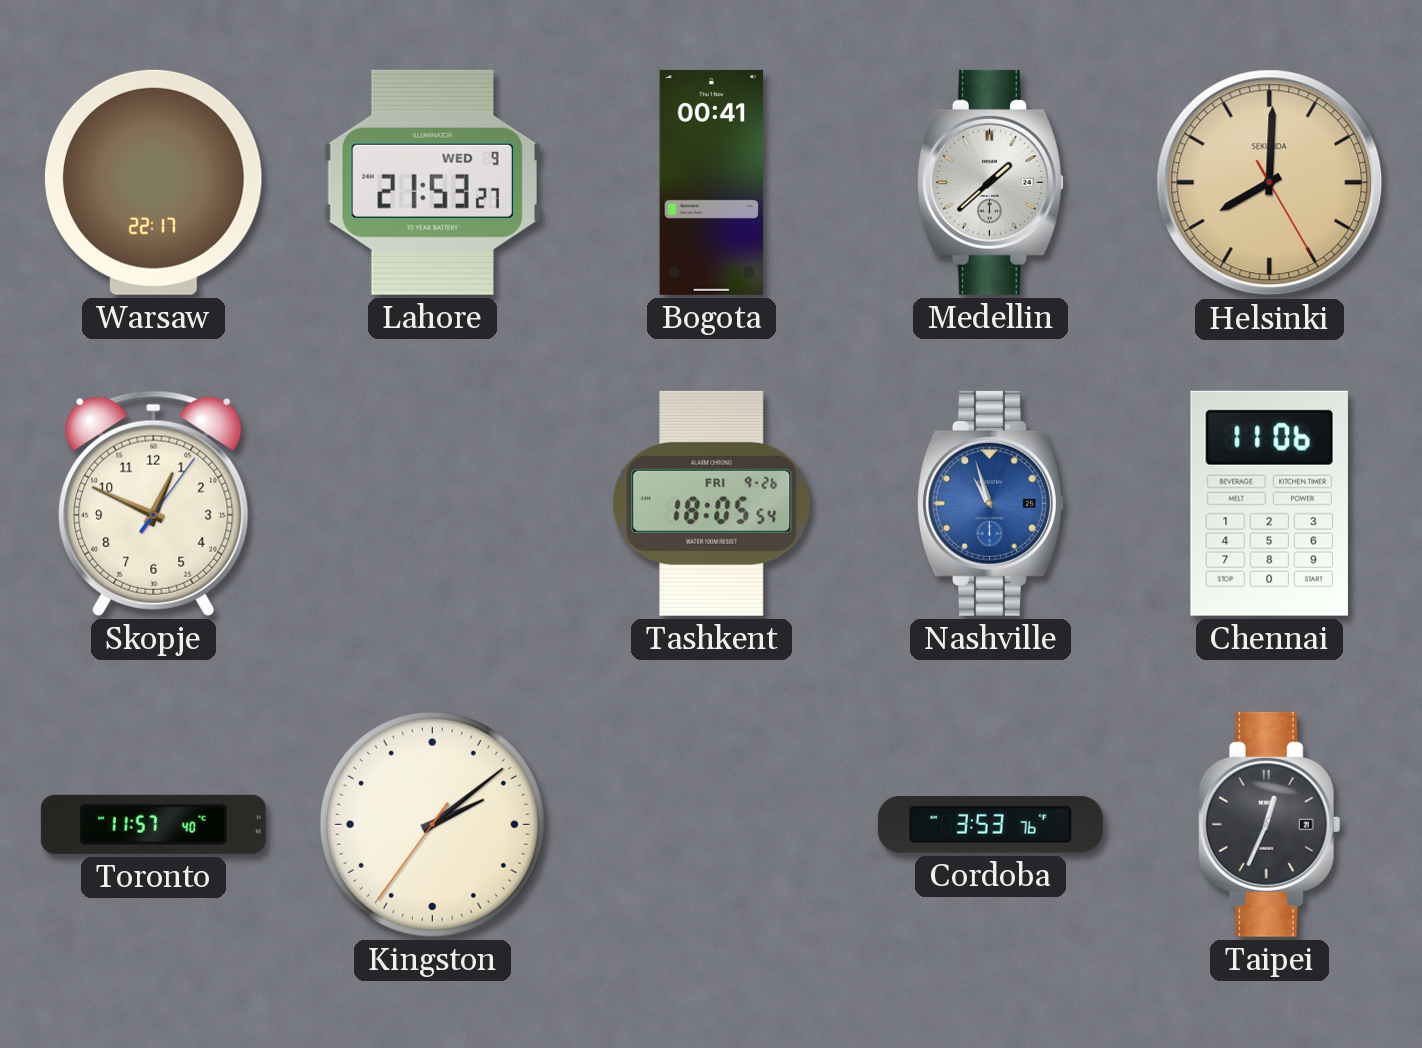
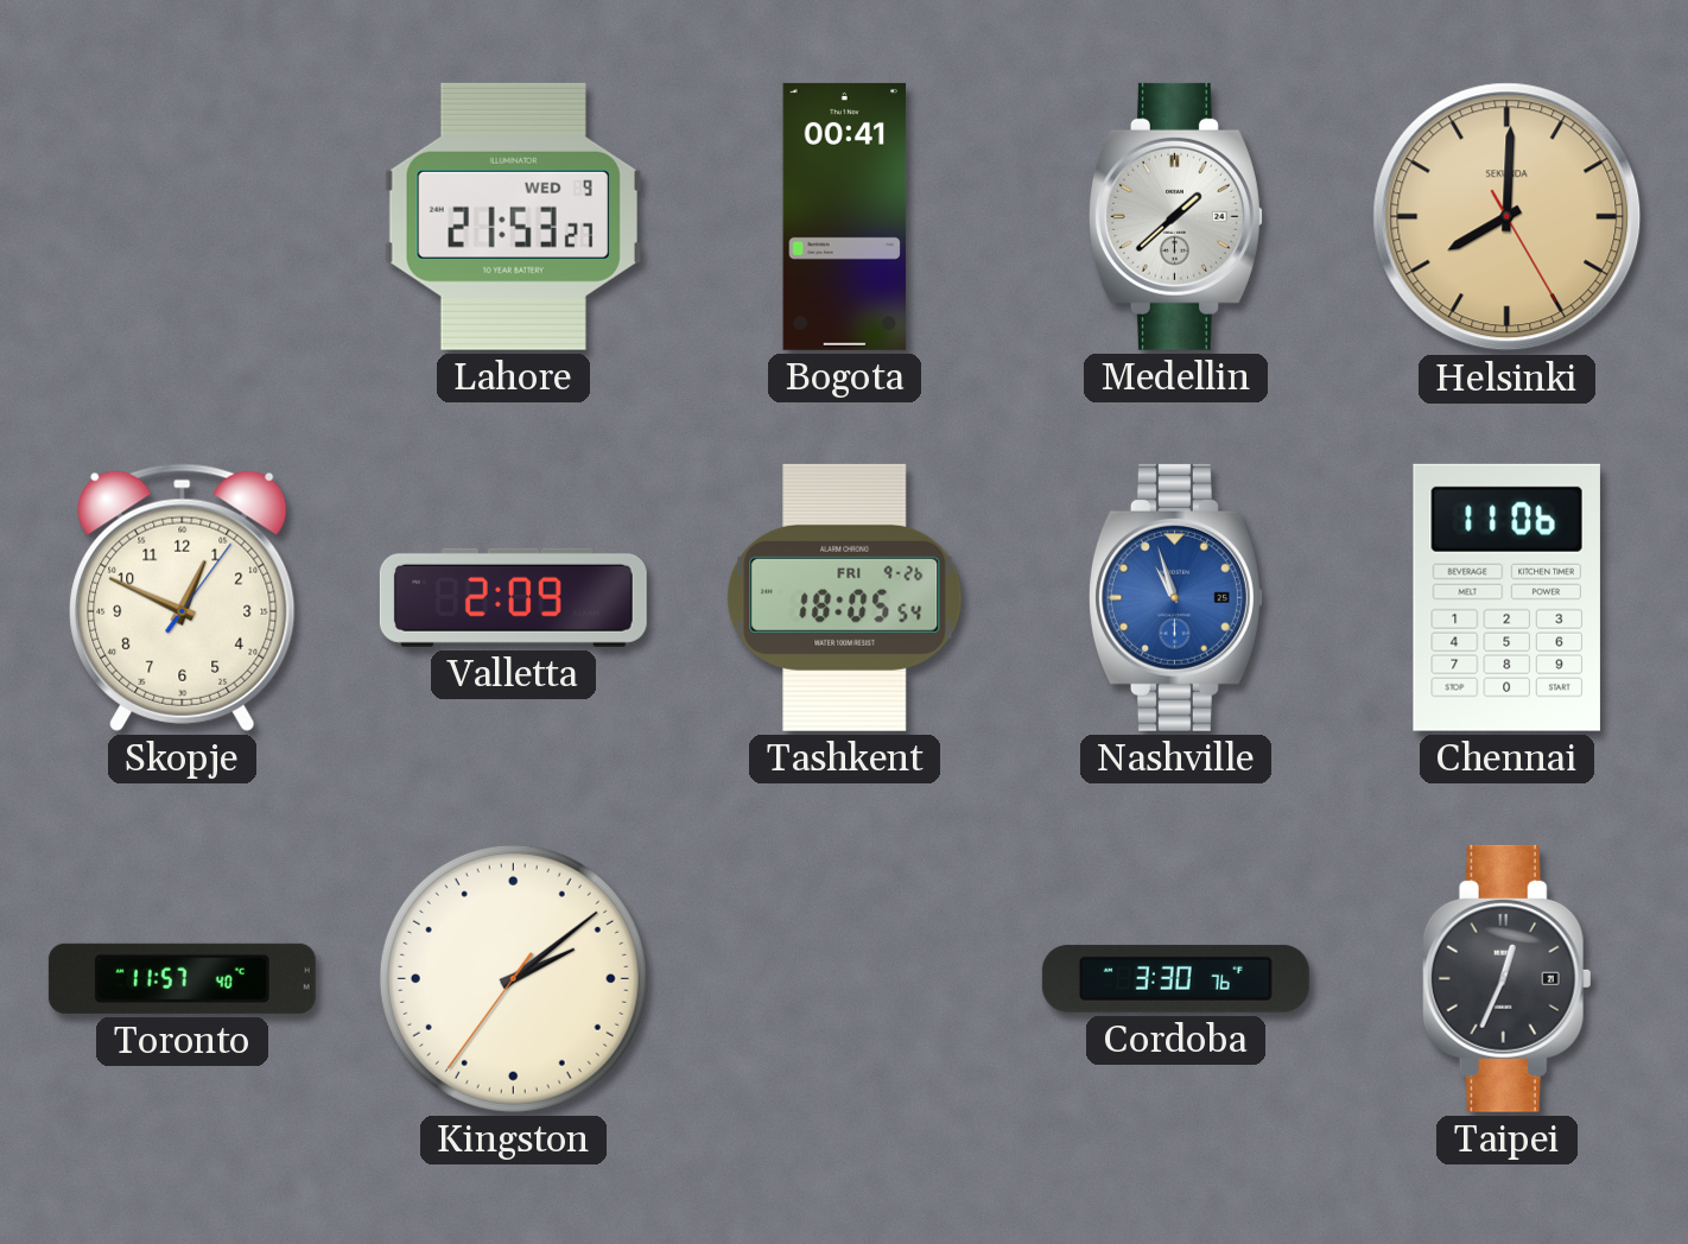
Warsaw: 22:17 -> none (153, 182)
Valletta: none -> 2:09 (513, 597)
Cordoba: 3:53 -> 3:30 (1175, 978)
